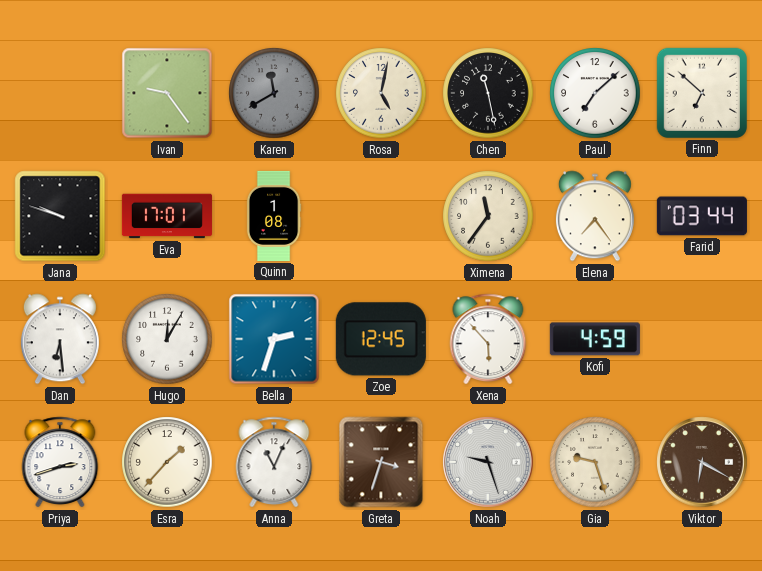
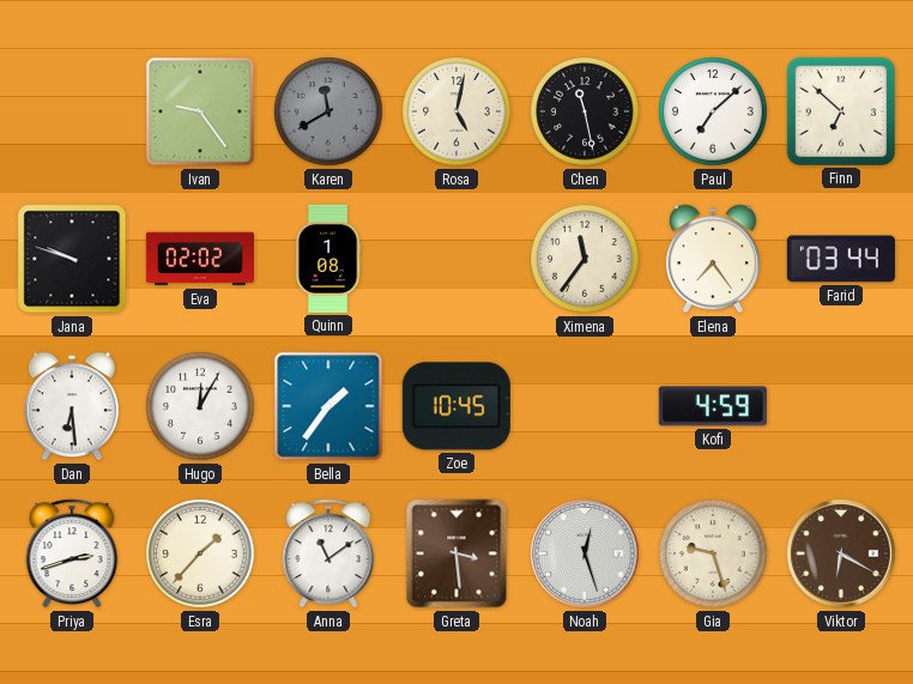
Eva: 17:01 -> 02:02 (200, 259)
Bella: 2:33 -> 1:36 (328, 406)
Zoe: 12:45 -> 10:45 (456, 406)
Xena: 5:53 -> none (488, 339)
Anna: 11:04 -> 11:09 (328, 553)
Greta: 3:33 -> 3:29 (456, 553)
Noah: 9:27 -> 12:27 (585, 553)
